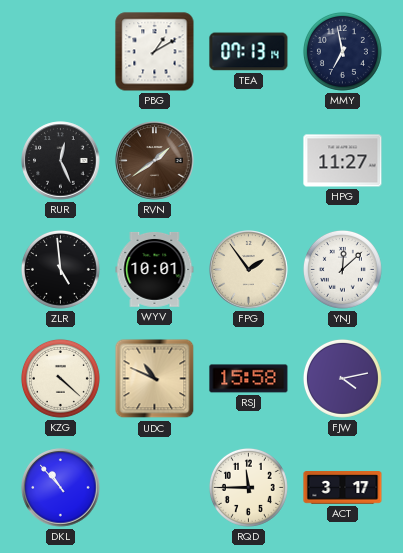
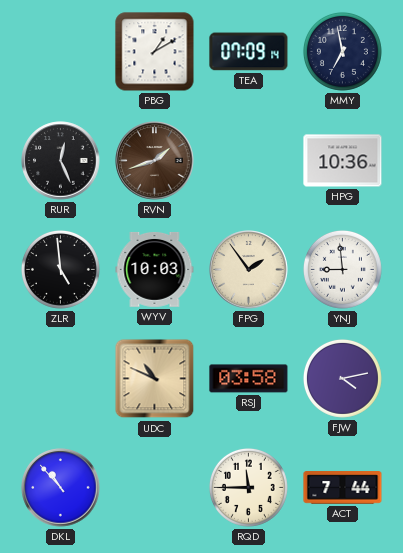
TEA: 07:13 -> 07:09 (249, 52)
RVN: 1:39 -> 1:42 (155, 161)
HPG: 11:27 -> 10:36 (343, 161)
WYV: 10:01 -> 10:03 (155, 269)
YNJ: 12:08 -> 8:59 (342, 269)
KZG: 4:22 -> none (60, 378)
RSJ: 15:58 -> 03:58 (249, 379)
ACT: 3:17 -> 7:44 (343, 488)
